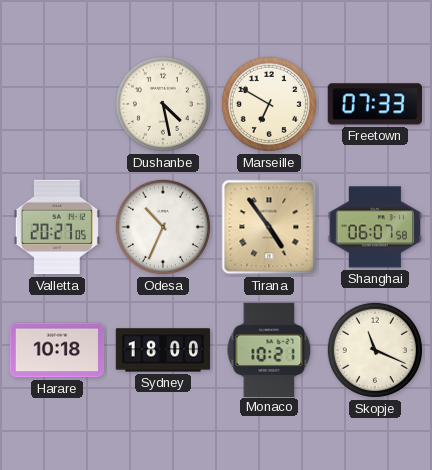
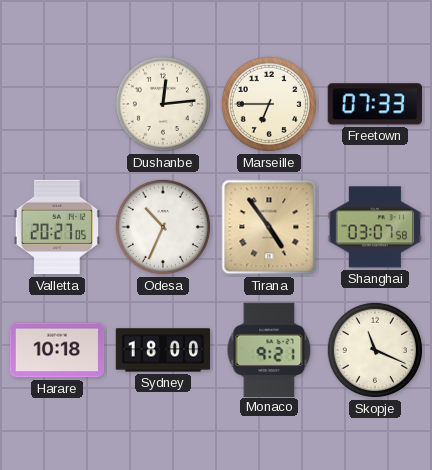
Dushanbe: 4:28 -> 12:14 (163, 104)
Marseille: 6:50 -> 6:45 (269, 104)
Shanghai: 06:07 -> 03:07 (375, 227)
Monaco: 10:21 -> 9:21 (269, 349)
